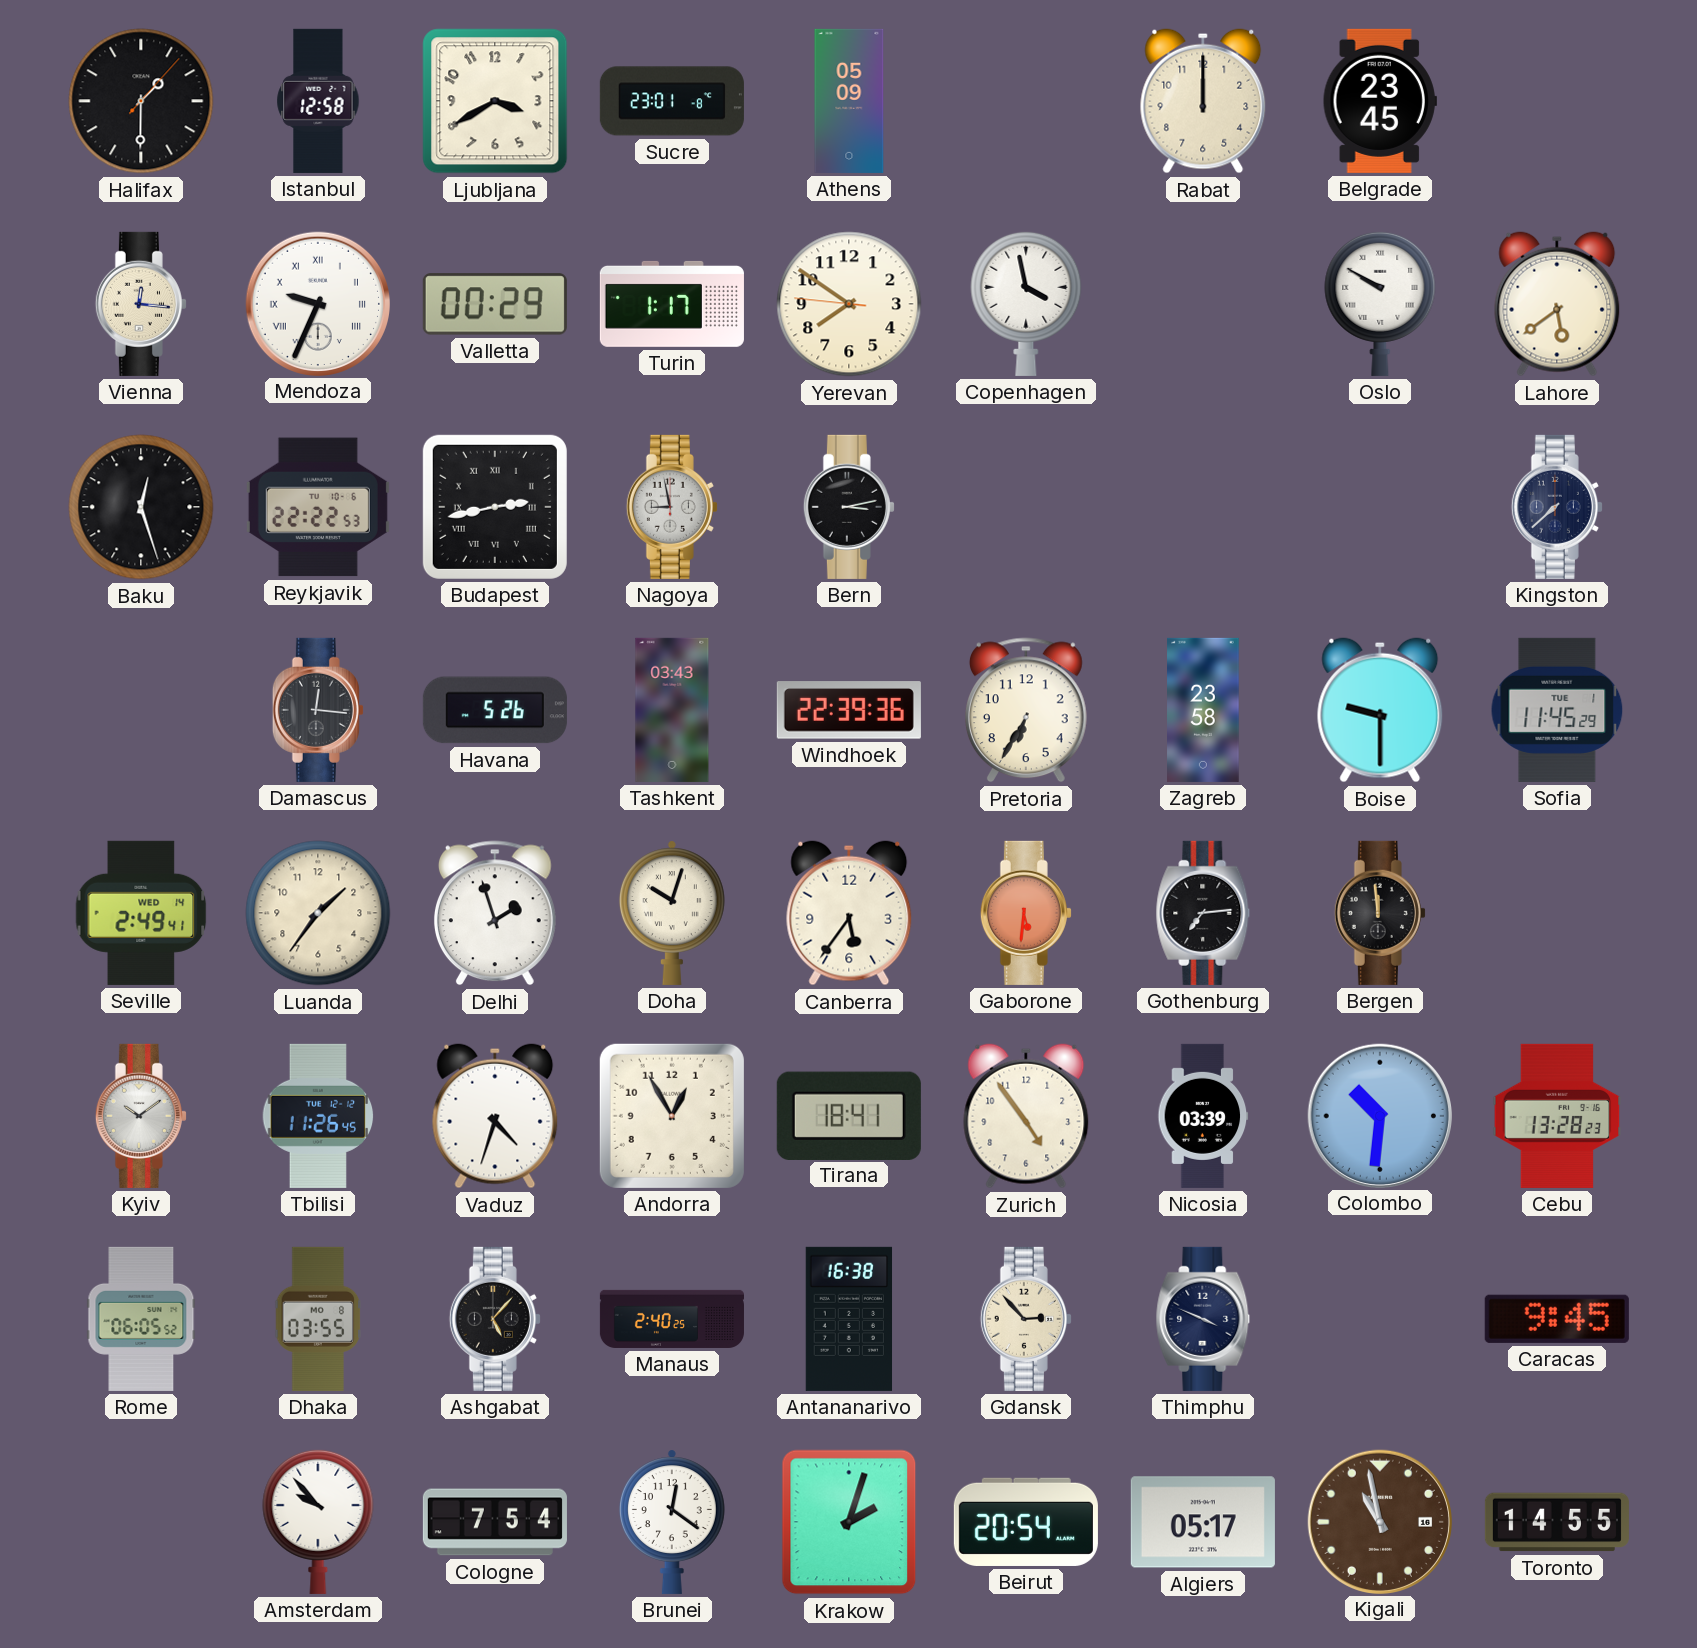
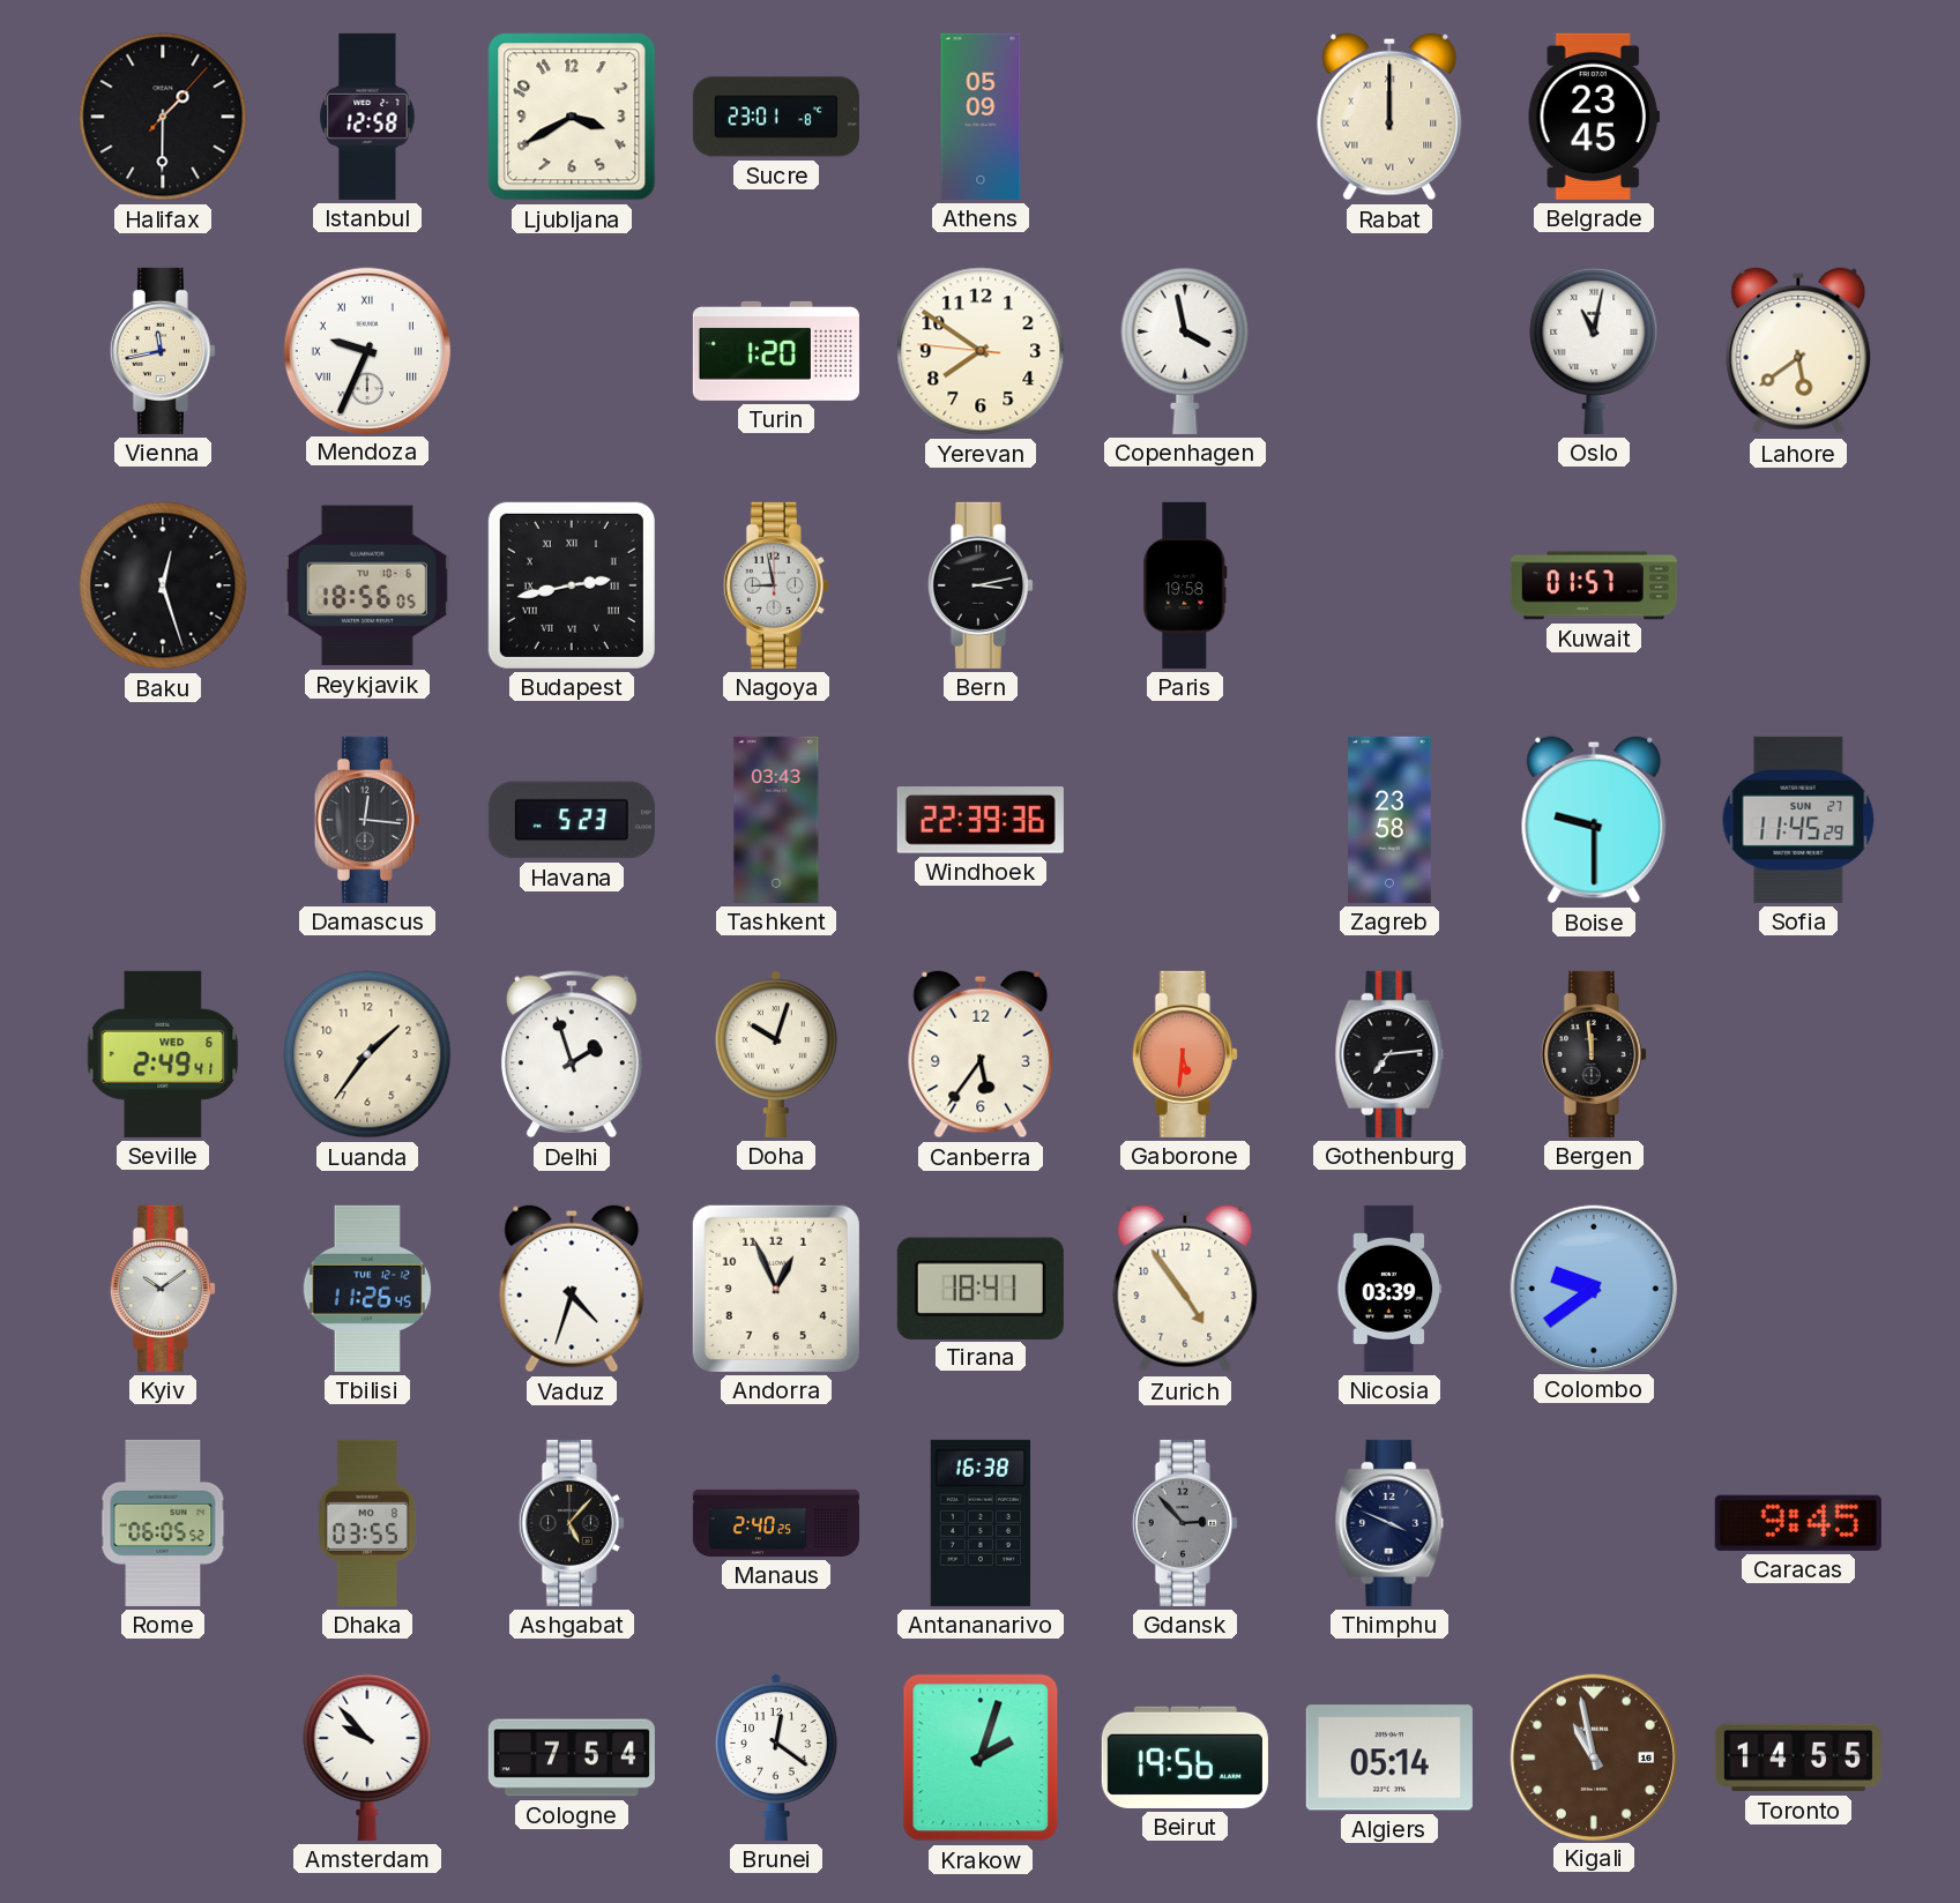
Rabat numerals: Arabic -> Roman (1389, 117)
Vienna: 12:16 -> 11:43 (163, 351)
Valletta: 00:29 -> none (495, 304)
Turin: 1:17 -> 1:20 (776, 351)
Oslo: 9:50 -> 11:02 (1594, 350)
Reykjavik: 22:22 -> 18:56 (367, 585)
Paris: none -> 19:58 (1185, 585)
Kuwait: none -> 01:57 (1594, 585)
Kingston: 7:38 -> none (1557, 507)
Havana: 5:26 -> 5:23 (572, 820)
Pretoria: 6:35 -> none (1026, 710)
Sofia date: TUE 1 -> SUN 27 (1798, 820)
Seville date: WED 14 -> WED 6 (163, 1054)
Andorra: 12:55 -> 12:56 (776, 1289)
Colombo: 10:31 -> 9:39 (1593, 1288)
Cebu: 13:28 -> none (1557, 1116)
Gdansk dial: cream -> grey (1185, 1523)
Beirut: 20:54 -> 19:56 (1185, 1758)
Algiers: 05:17 -> 05:14 (1389, 1758)
